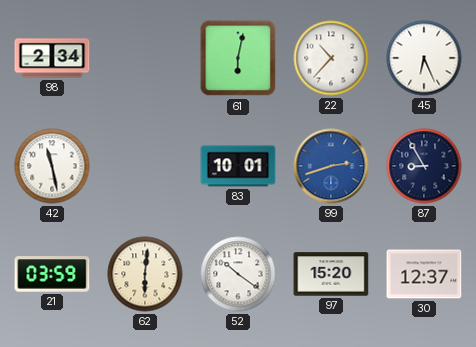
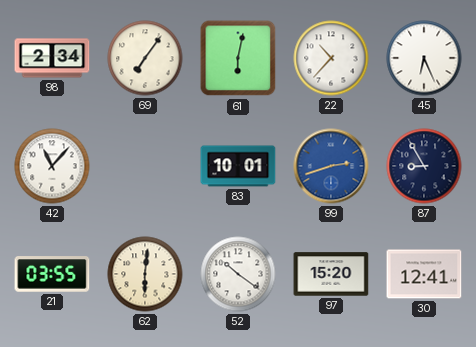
69: none -> 7:06 (145, 58)
42: 11:28 -> 11:07 (52, 166)
21: 03:59 -> 03:55 (52, 274)
30: 12:37 -> 12:41 (424, 274)
